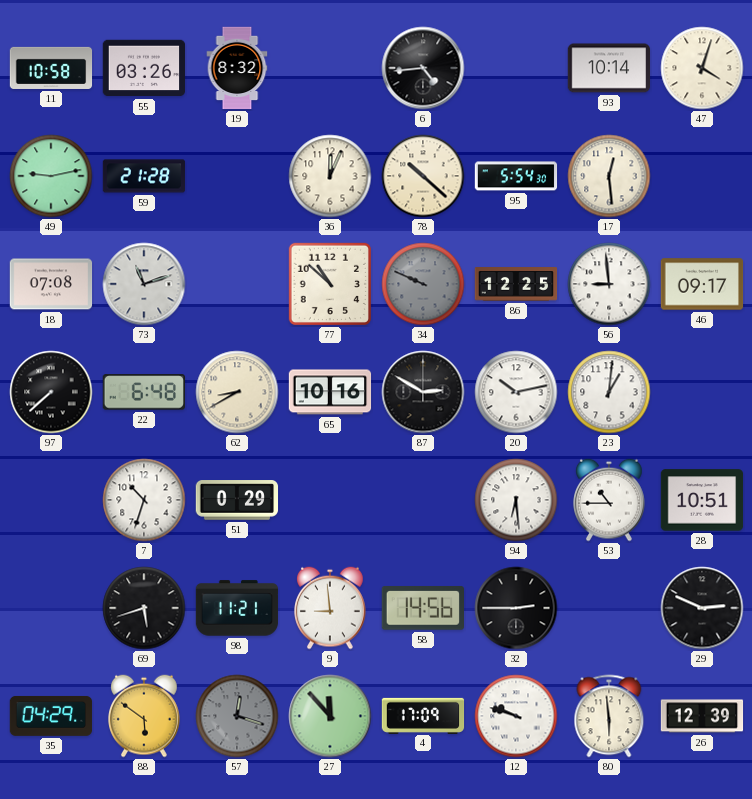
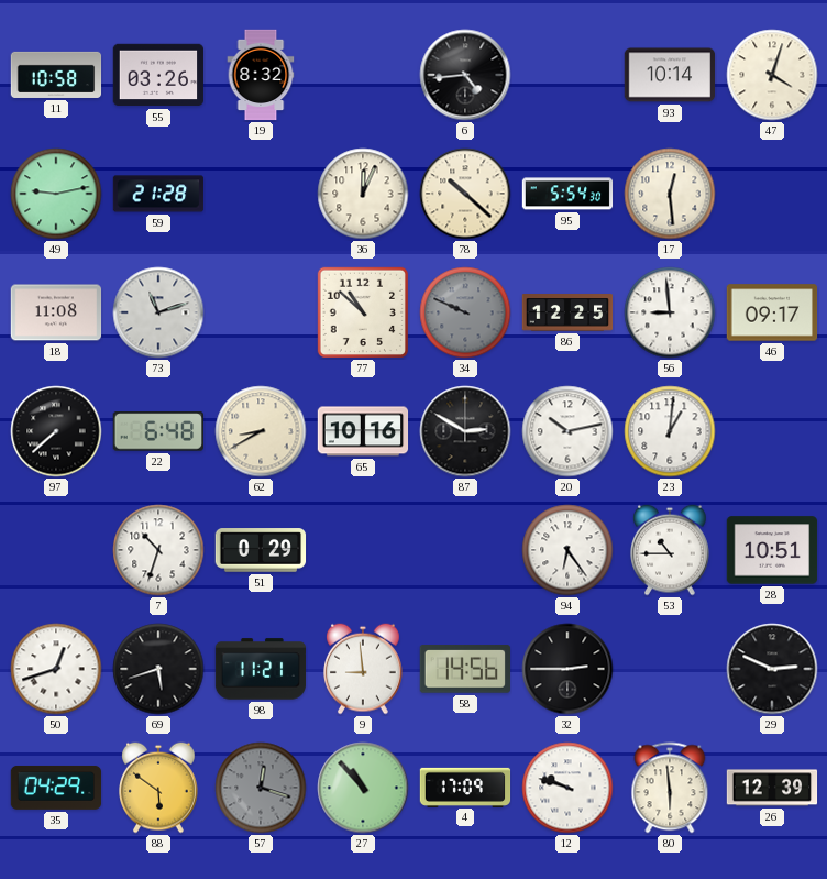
18: 07:08 -> 11:08 (56, 312)
94: 6:29 -> 6:24 (567, 550)
50: none -> 12:42 (56, 669)
27: 11:53 -> 10:53 (363, 788)
